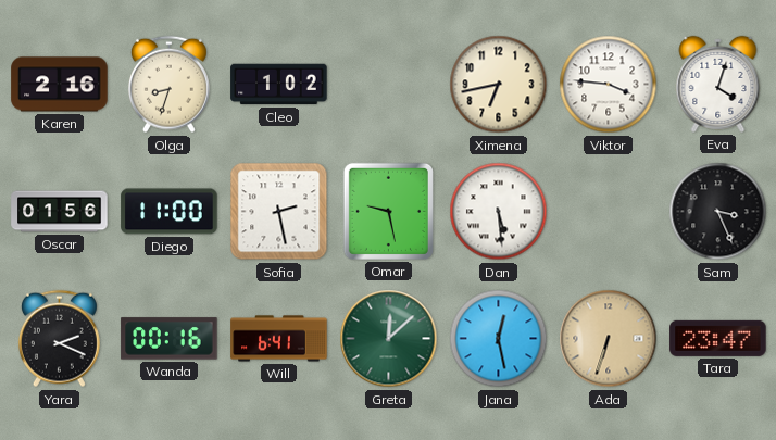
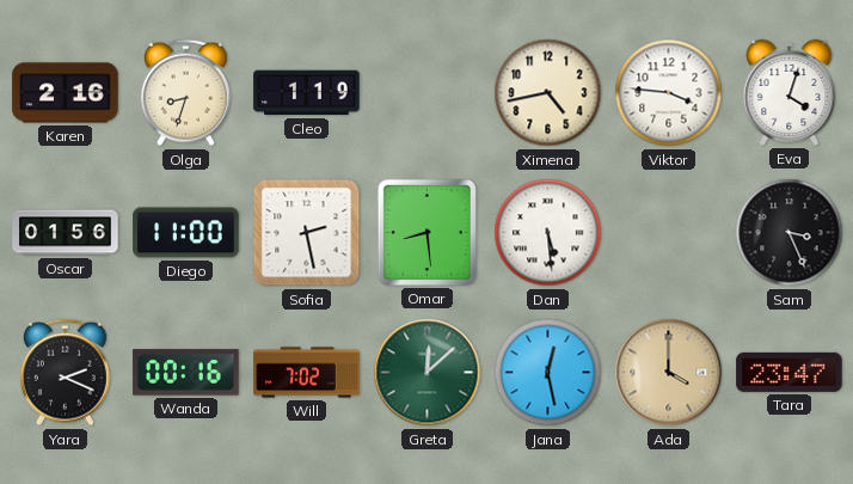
Cleo: 1:02 -> 1:19 (307, 93)
Ximena: 6:43 -> 4:43 (548, 93)
Omar: 9:28 -> 8:29 (426, 232)
Will: 6:41 -> 7:02 (307, 373)
Ada: 6:33 -> 4:00 (669, 373)
